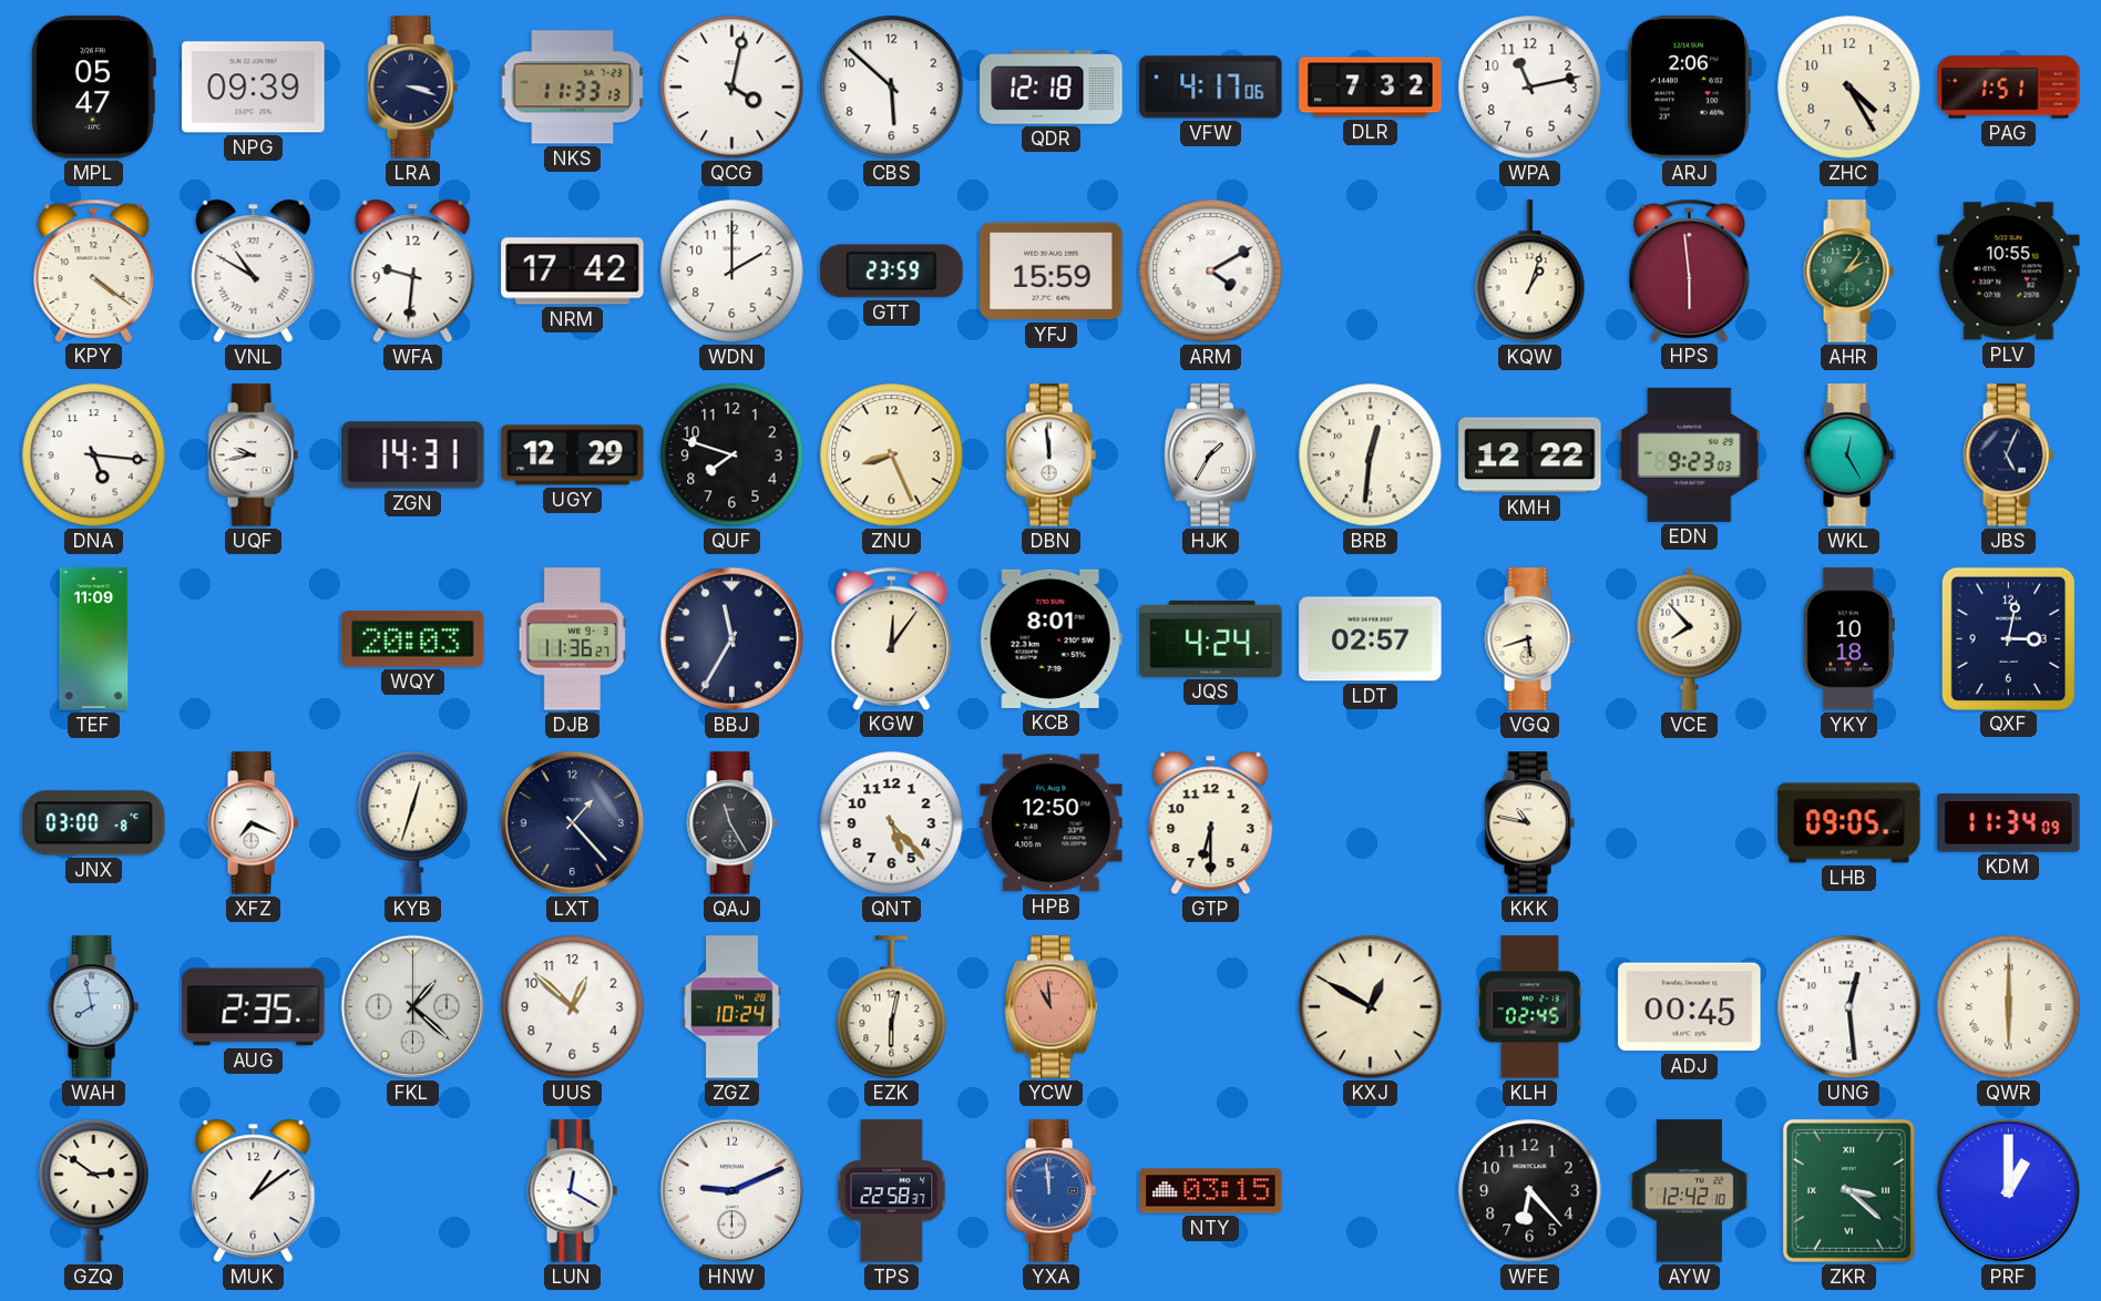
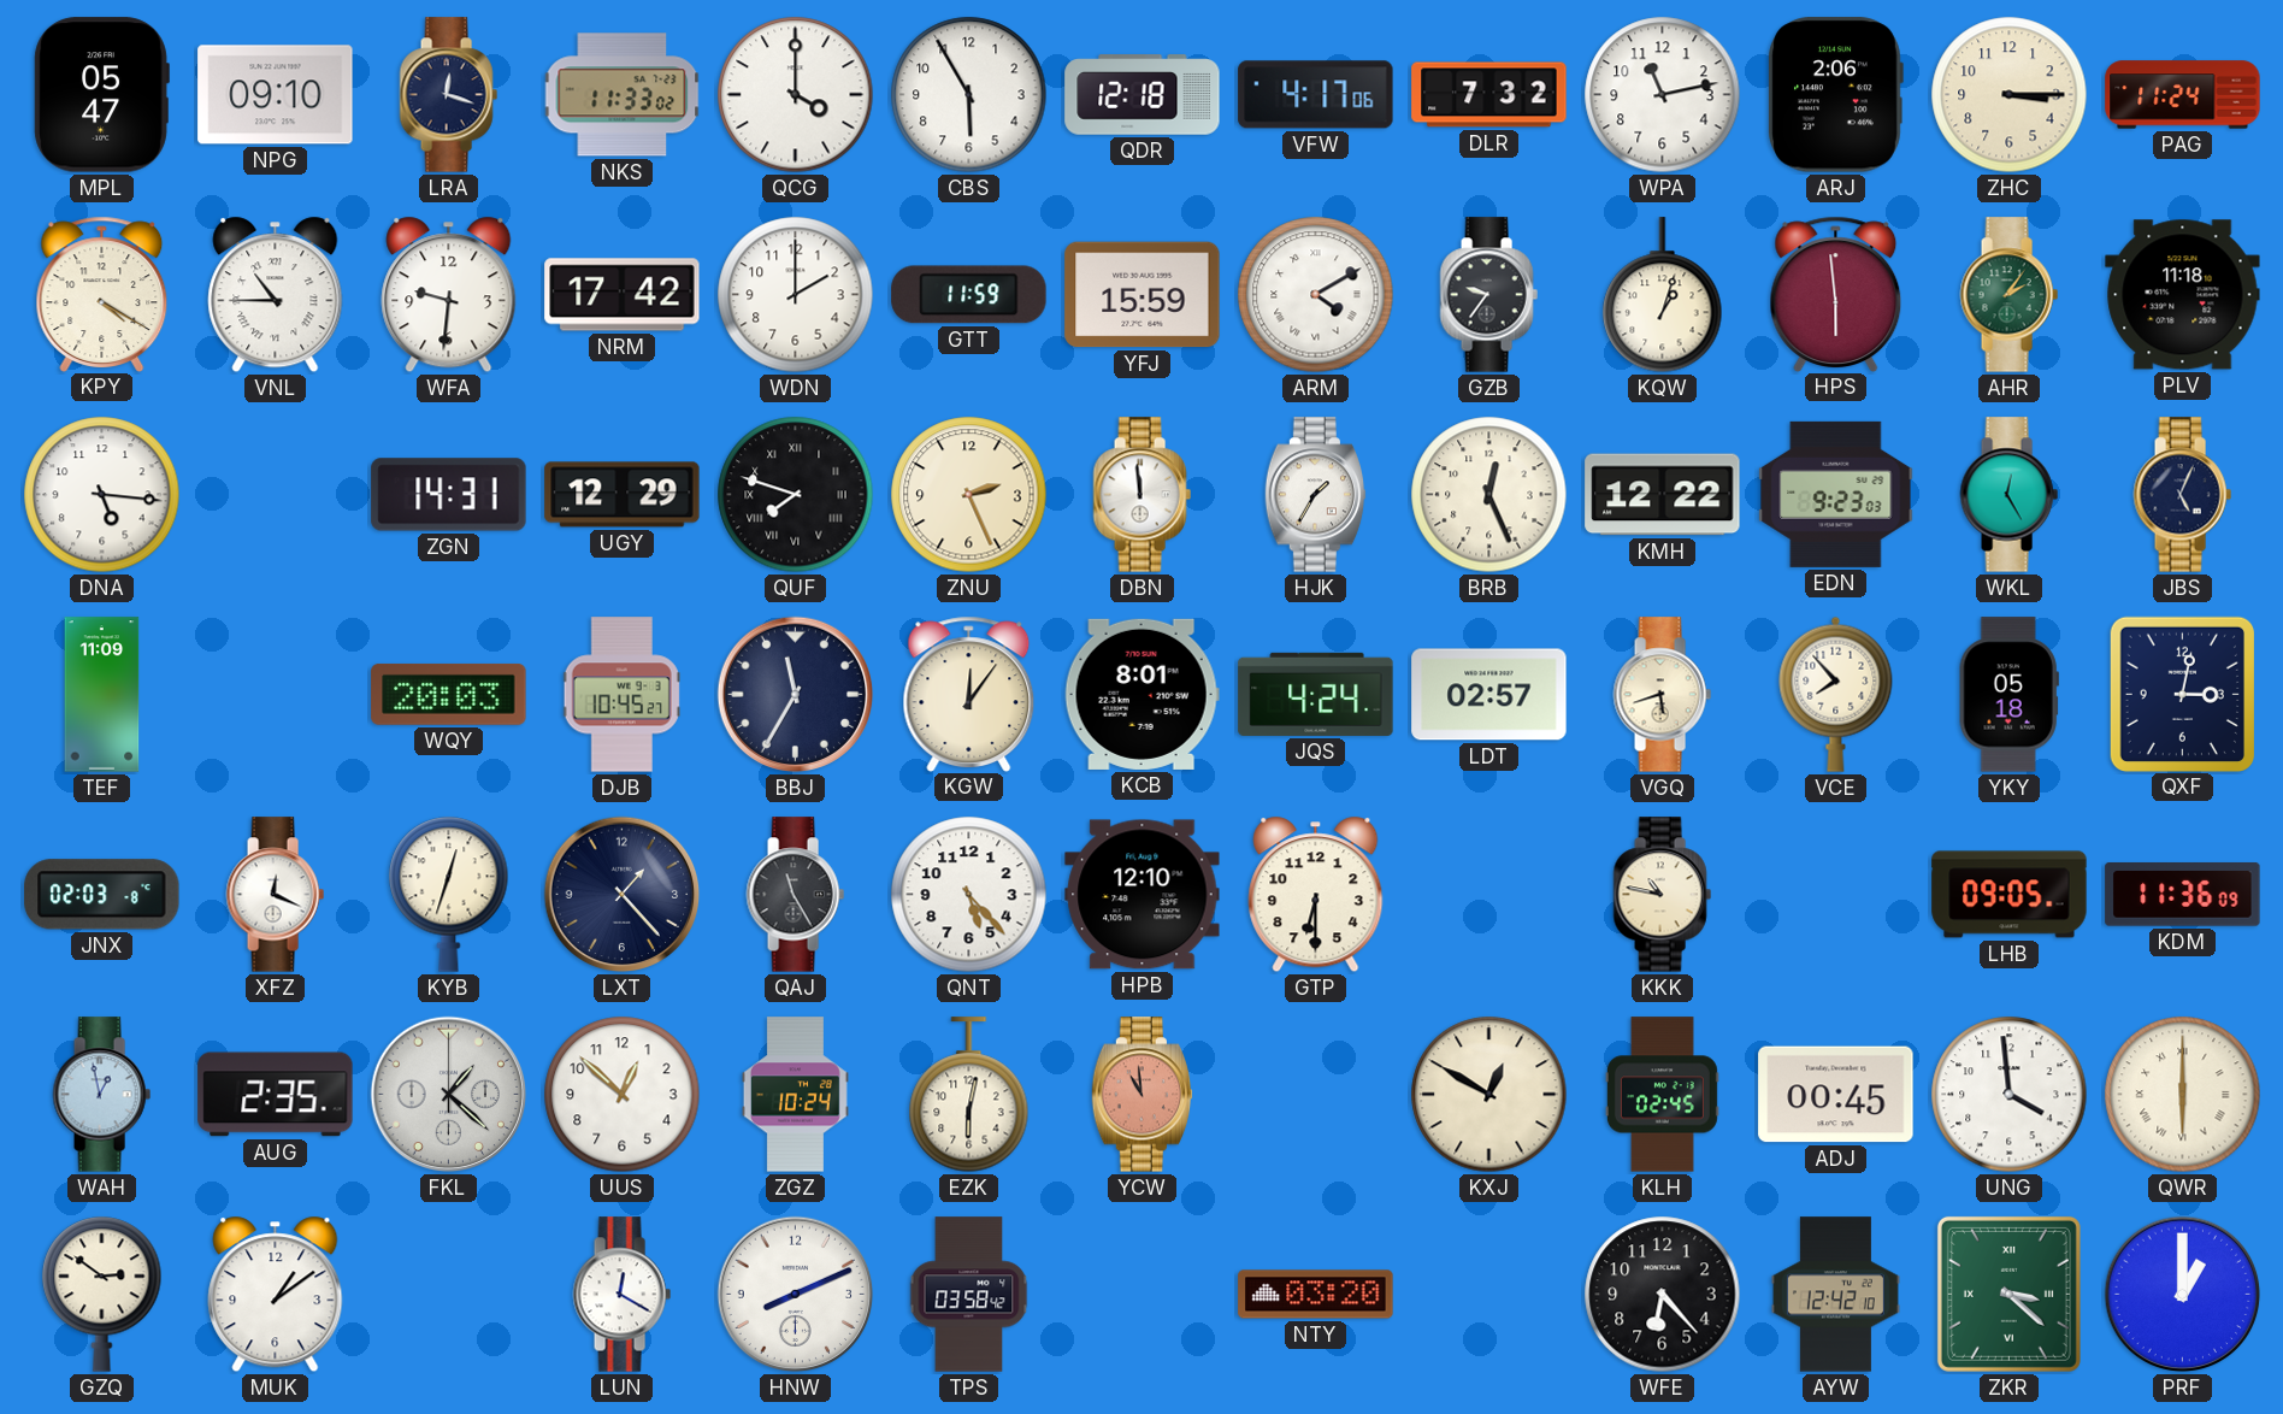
NPG: 09:39 -> 09:10 (276, 95)
LRA: 3:18 -> 12:18 (448, 95)
NKS: 11:33:13 -> 11:33:02 (623, 95)
QCG: 4:02 -> 4:00 (796, 95)
CBS: 5:52 -> 5:55 (969, 95)
ZHC: 4:25 -> 3:15 (2010, 95)
PAG: 1:51 -> 11:24 (2183, 95)
KPY: 4:21 -> 4:20 (102, 294)
VNL: 10:50 -> 10:45 (276, 295)
GTT: 23:59 -> 11:59 (969, 295)
GZB: none -> 9:36 (1488, 295)
PLV: 10:55 -> 11:18 (2183, 295)
UQF: 9:43 -> none (253, 455)
QUF numerals: Arabic -> Roman (796, 495)
ZNU: 8:26 -> 2:26 (969, 495)
BRB: 12:31 -> 12:26 (1489, 495)
DJB: 11:36 -> 10:45 (621, 695)
YKY: 10:18 -> 05:18 (2008, 695)
JNX: 03:00 -> 02:03 (102, 895)
XFZ: 7:19 -> 12:19 (275, 895)
HPB: 12:50 -> 12:10 (1143, 895)
KDM: 11:34 -> 11:36 (2183, 895)
WAH: 7:58 -> 12:58 (101, 1095)
UNG: 12:29 -> 3:59 (2010, 1095)
HNW: 9:11 -> 8:11 (796, 1295)
TPS: 22:58 -> 03:58 (969, 1295)
YXA: 11:59 -> none (1050, 1191)
NTY: 03:15 -> 03:20 (1316, 1295)
